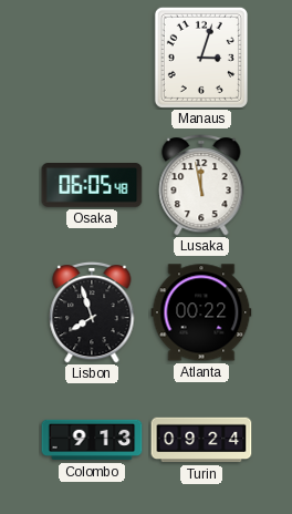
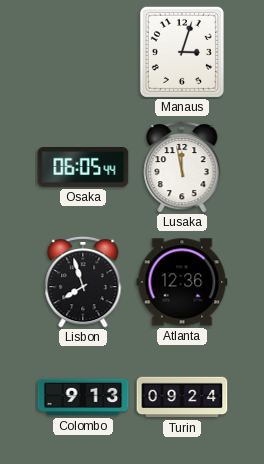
Osaka: 06:05:48 -> 06:05:44 (83, 168)
Atlanta: 00:22 -> 12:36 (182, 282)
